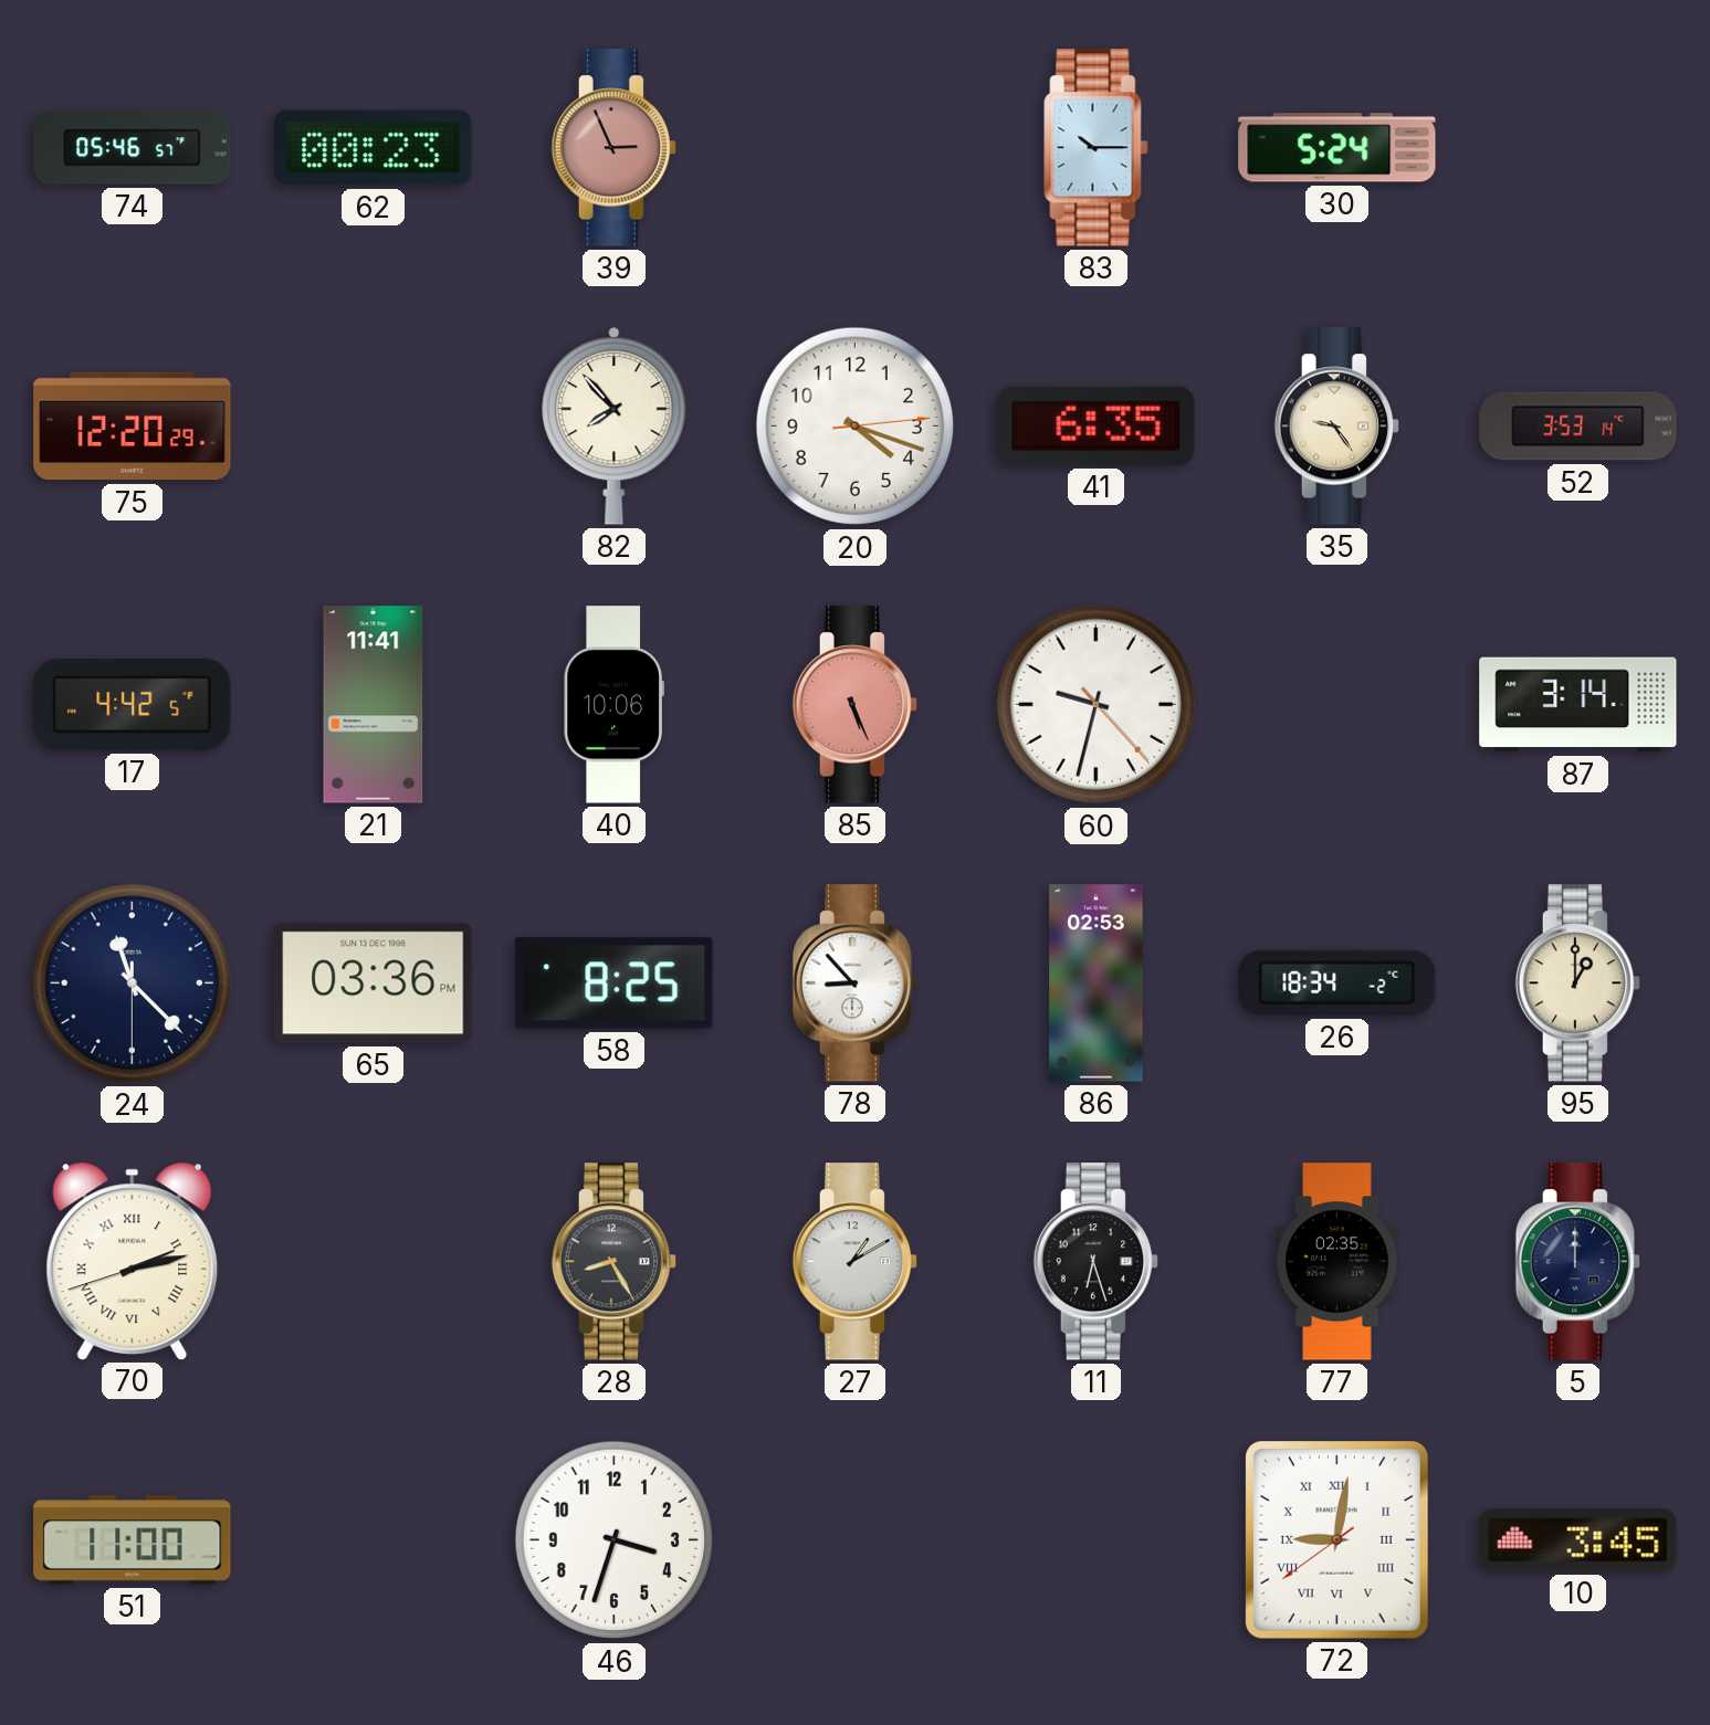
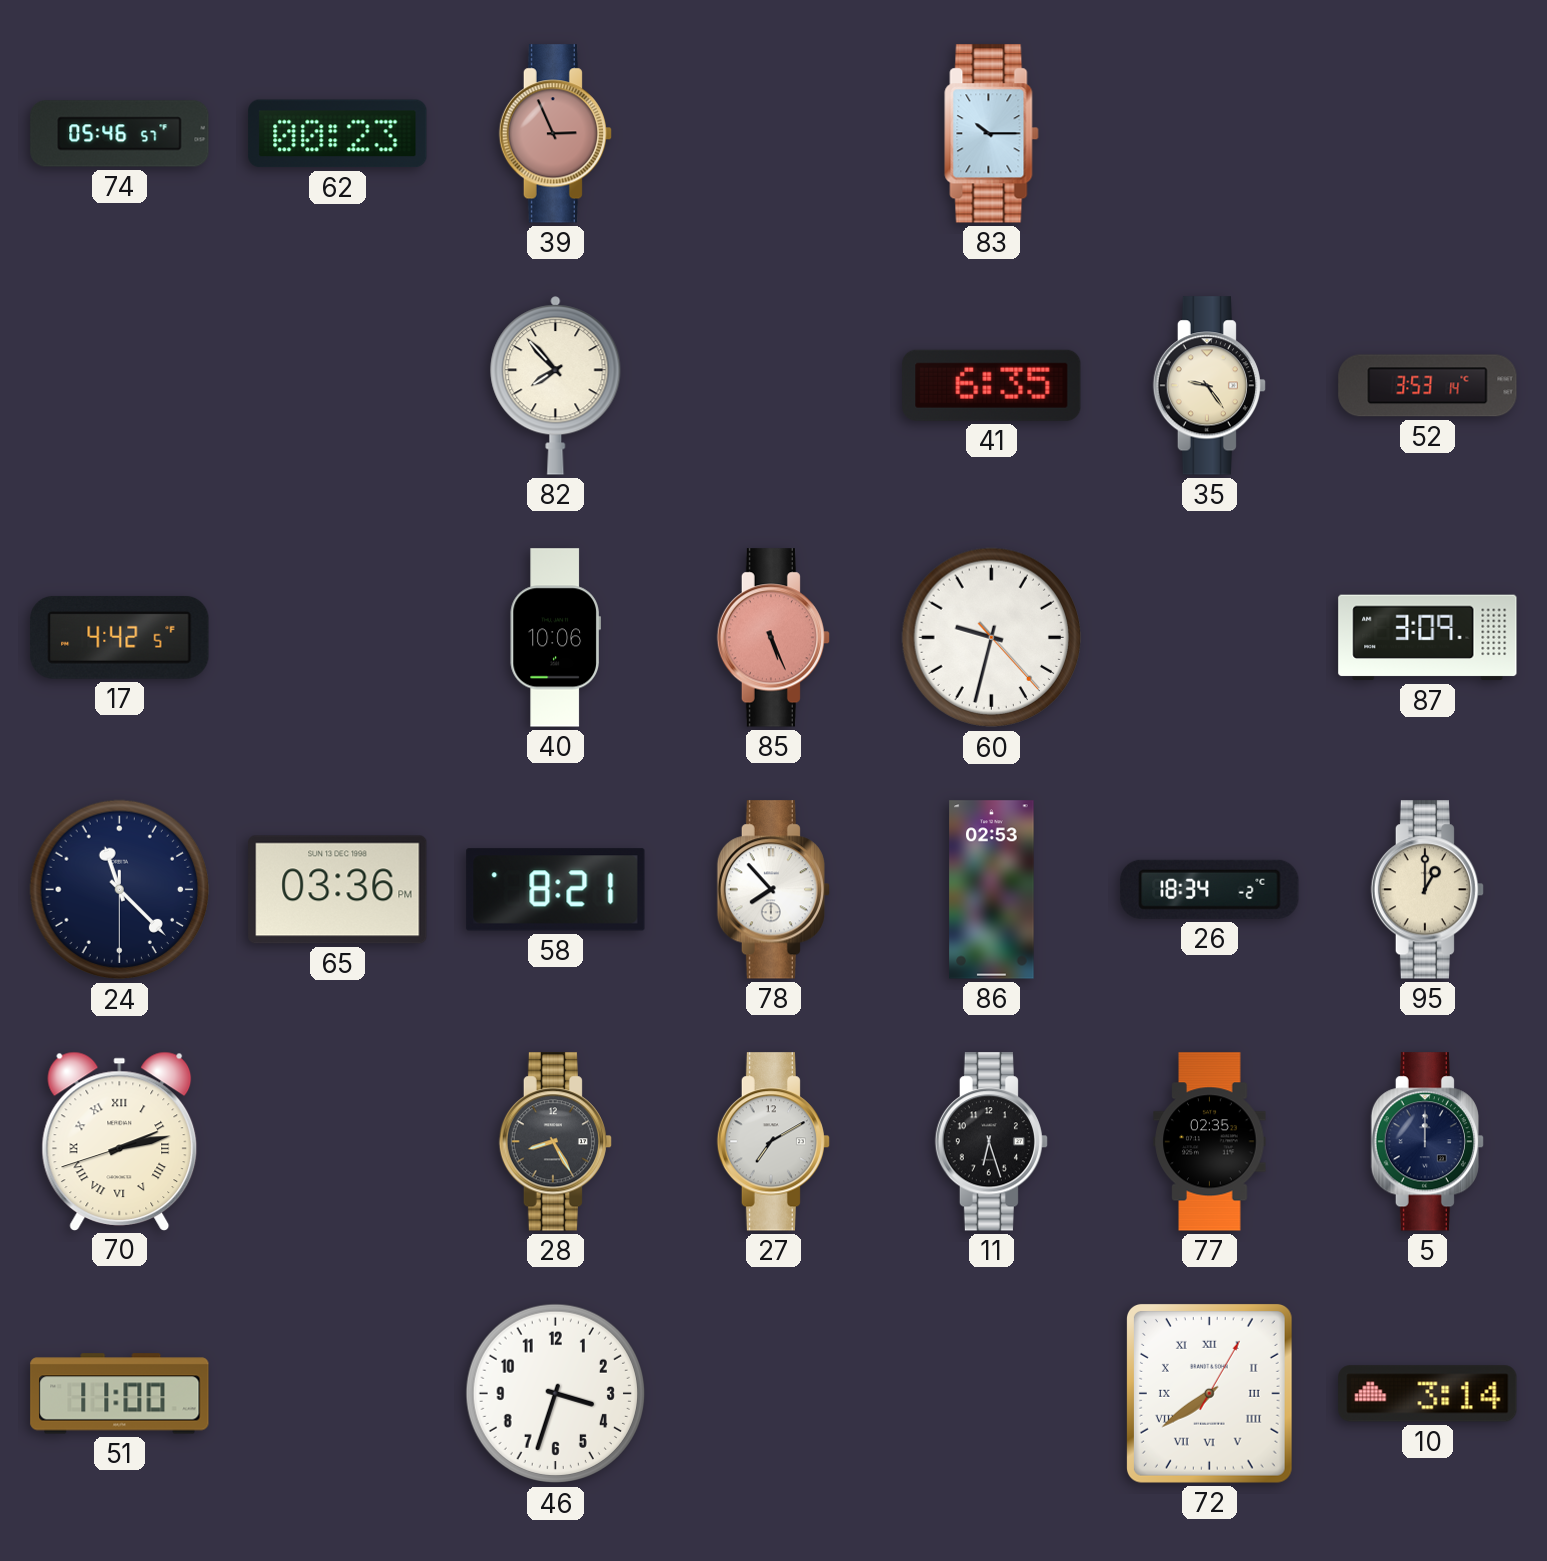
30: 5:24 -> none (1337, 148)
75: 12:20 -> none (133, 427)
20: 4:18 -> none (856, 427)
21: 11:41 -> none (374, 705)
87: 3:14 -> 3:09 (1428, 638)
58: 8:25 -> 8:21 (556, 890)
78: 8:53 -> 7:53 (773, 890)
27: 1:10 -> 7:10 (773, 1142)
72: 9:01 -> 7:39 (1209, 1393)
10: 3:45 -> 3:14 (1428, 1394)
